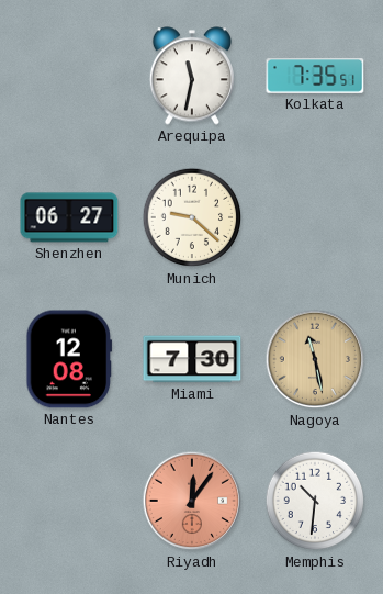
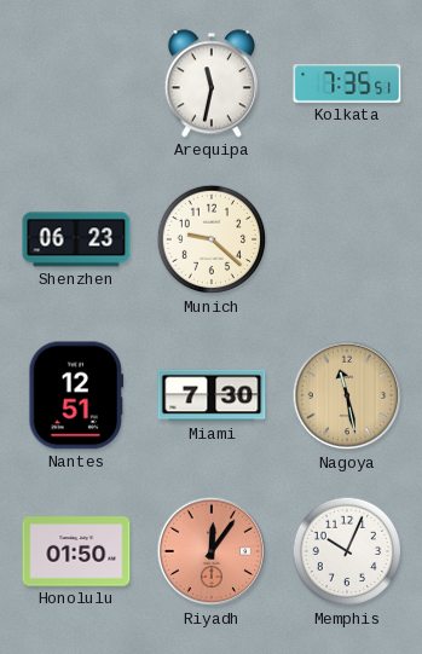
Shenzhen: 06:27 -> 06:23 (76, 239)
Nantes: 12:08 -> 12:51 (76, 395)
Honolulu: none -> 01:50 (76, 551)
Memphis: 10:31 -> 10:04 (347, 551)
